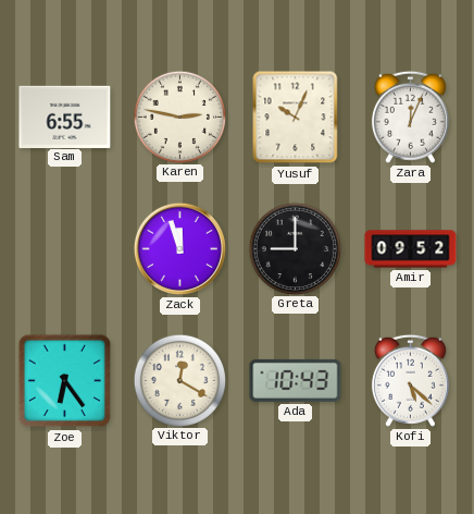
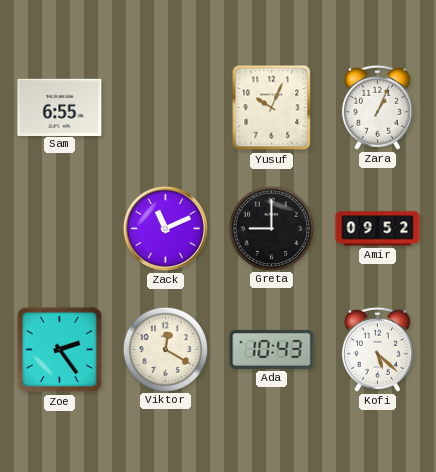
Karen: 2:47 -> none (179, 117)
Zara: 12:04 -> 1:04 (377, 107)
Zack: 11:57 -> 11:11 (165, 228)
Zoe: 6:24 -> 2:24 (60, 350)
